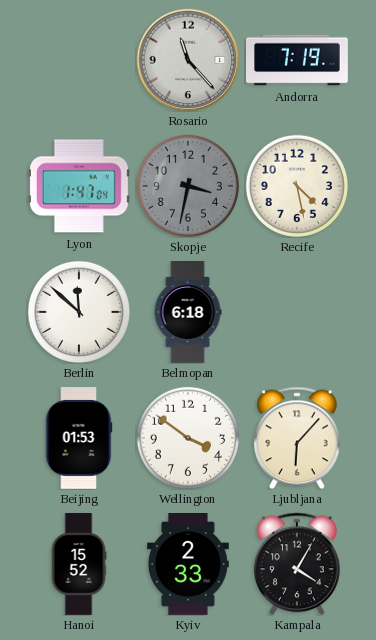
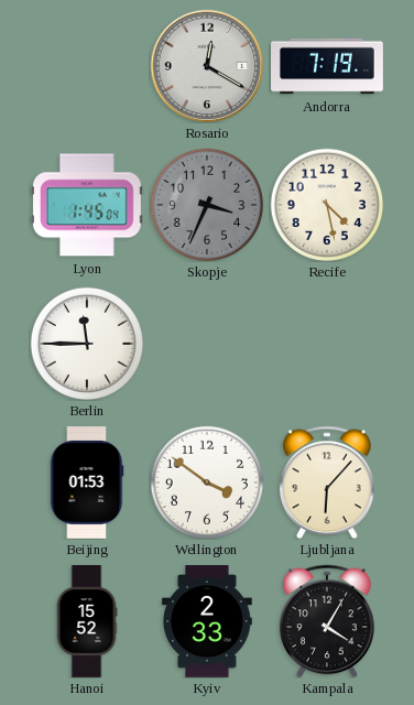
Rosario: 11:23 -> 12:20 (207, 66)
Lyon: 1:47 -> 1:45 (87, 205)
Skopje: 3:32 -> 3:34 (207, 205)
Berlin: 11:52 -> 11:45 (87, 344)
Belmopan: 6:18 -> none (188, 312)
